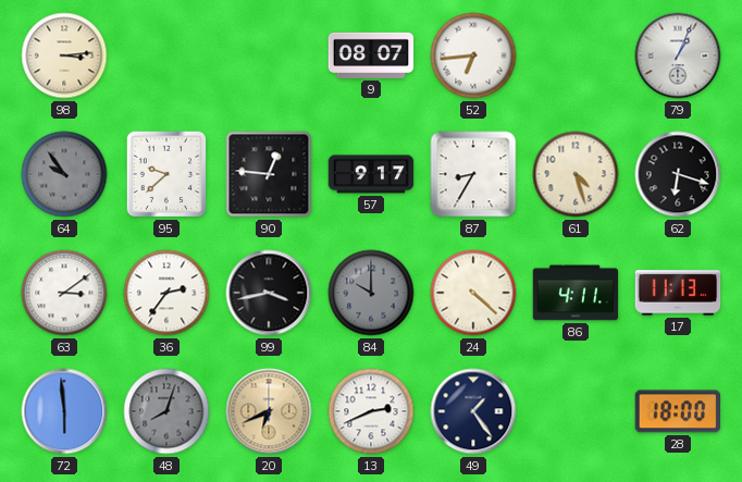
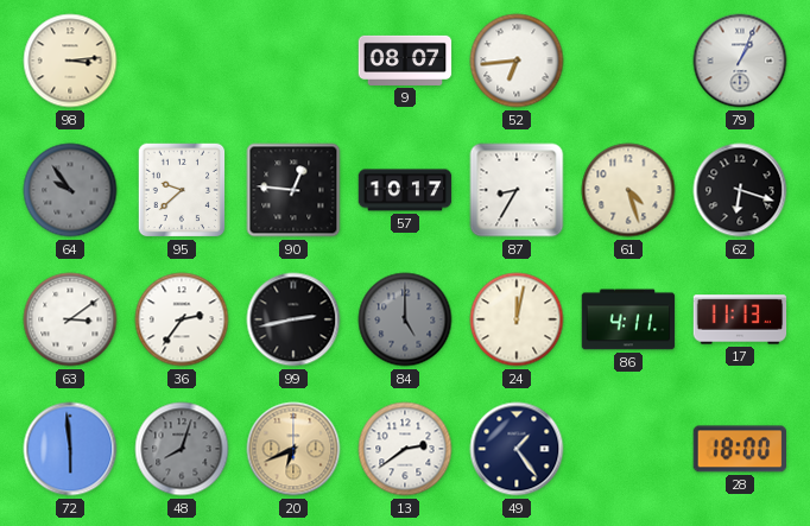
57: 9:17 -> 10:17 (405, 190)
99: 3:43 -> 2:43 (293, 319)
84: 10:00 -> 5:00 (405, 319)
24: 4:22 -> 12:02 (517, 319)
13: 2:41 -> 2:39 (405, 449)
